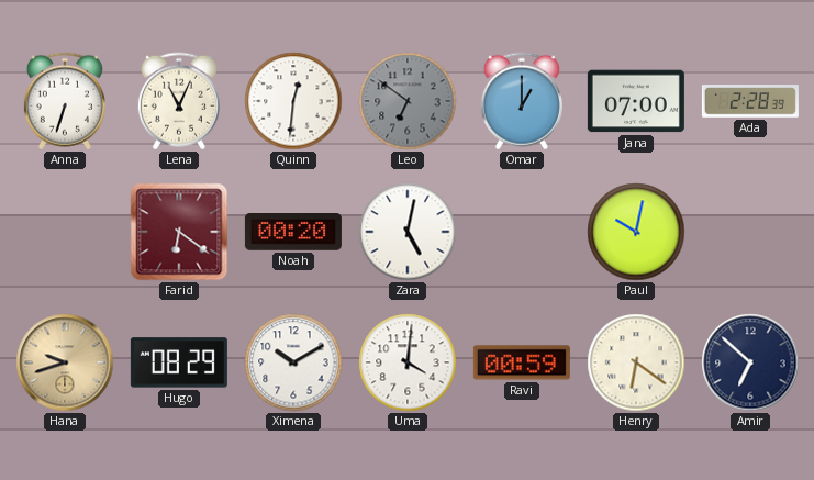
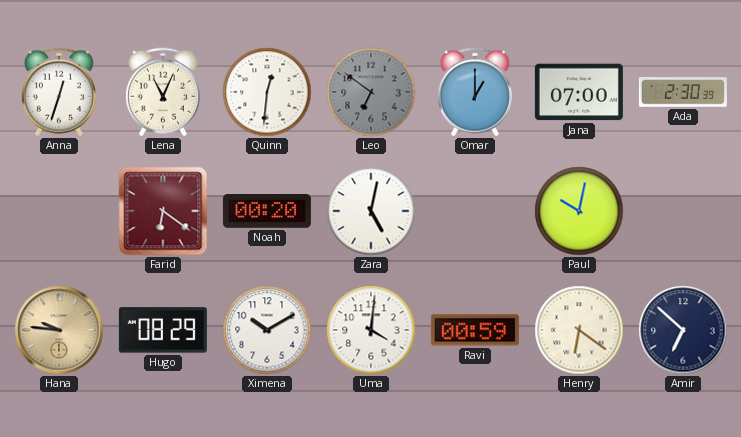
Anna: 6:33 -> 12:33 (59, 92)
Ada: 2:28 -> 2:30 (683, 92)
Hana: 9:42 -> 9:46 (59, 330)
